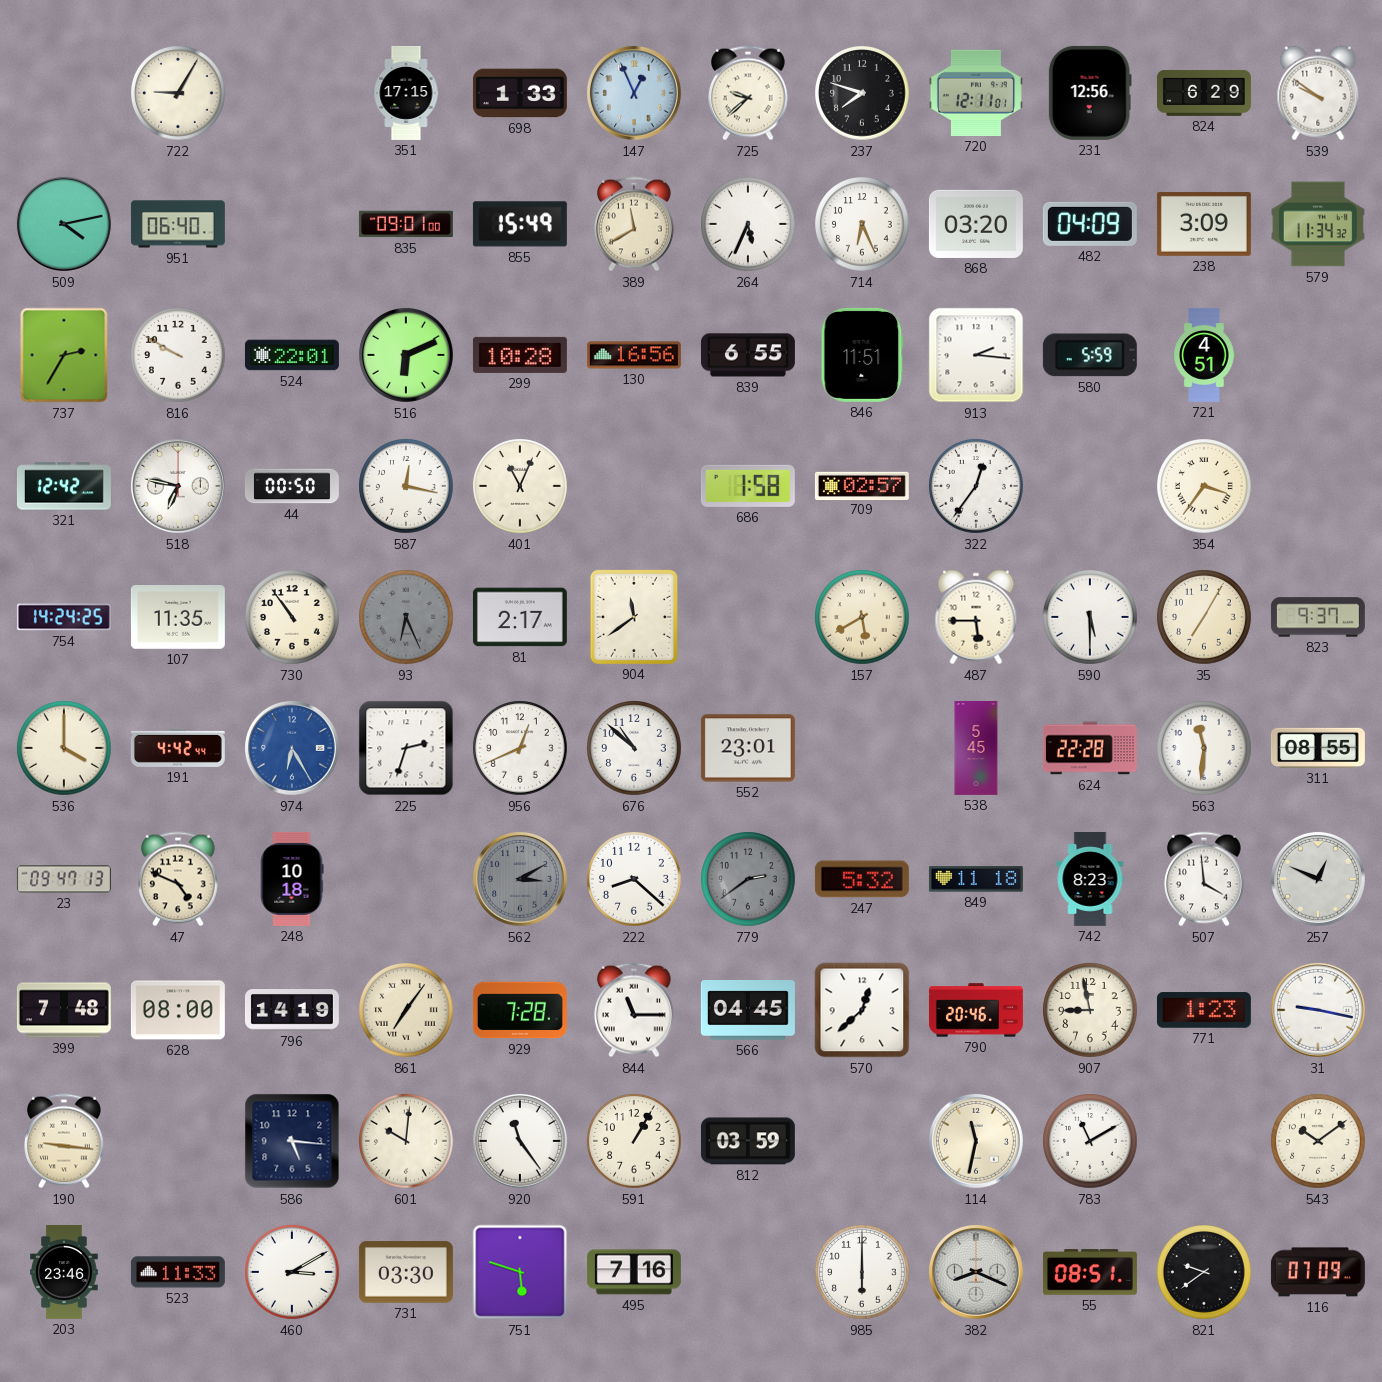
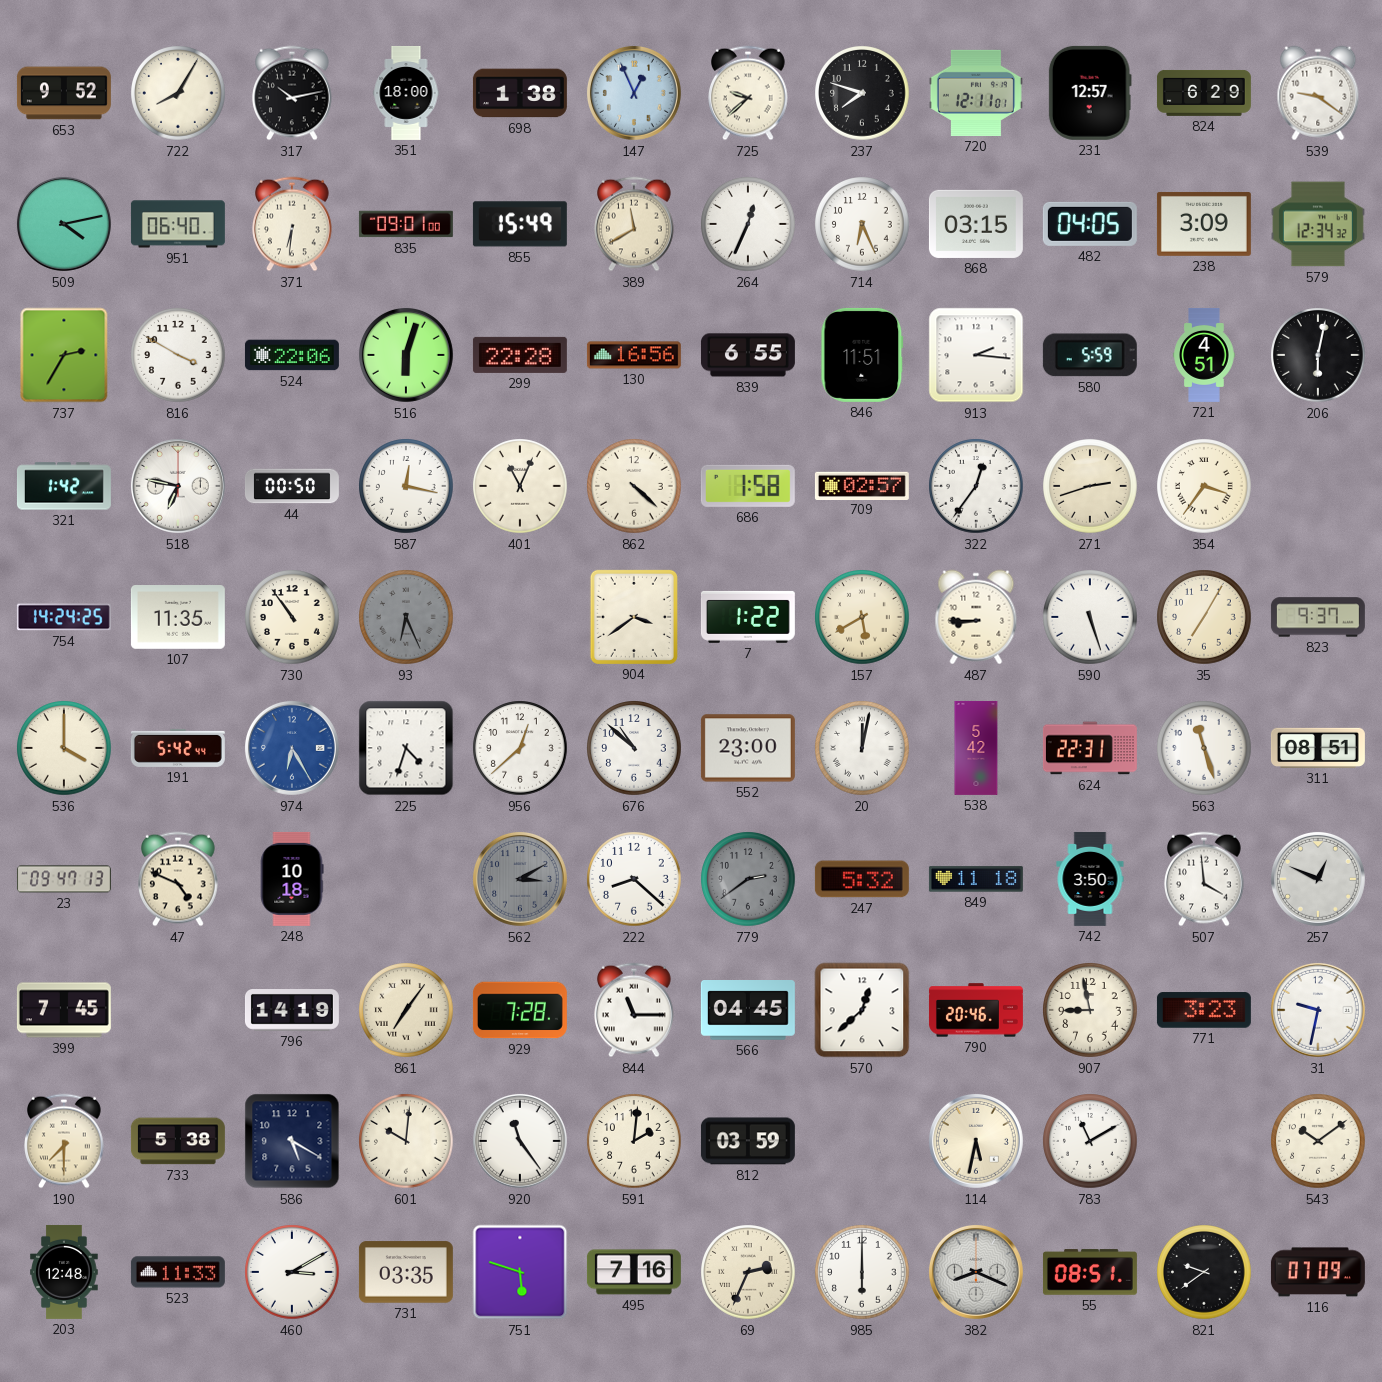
653: none -> 9:52 (64, 93)
722: 9:05 -> 8:05 (178, 93)
317: none -> 10:13 (293, 93)
351: 17:15 -> 18:00 (406, 93)
698: 1:33 -> 1:38 (520, 93)
231: 12:56 -> 12:57 (1090, 93)
539: 9:51 -> 9:21 (1318, 93)
371: none -> 6:31 (293, 224)
264: 5:34 -> 12:34 (748, 224)
868: 03:20 -> 03:15 (976, 224)
482: 04:09 -> 04:05 (1090, 224)
579: 11:34 -> 12:34 (1318, 224)
816: 9:50 -> 3:50 (178, 355)
524: 22:01 -> 22:06 (292, 355)
516: 6:11 -> 6:03 (406, 355)
299: 10:28 -> 22:28 (520, 355)
206: none -> 6:02 (1318, 355)
321: 12:42 -> 1:42 (64, 486)
862: none -> 4:22 (634, 486)
271: none -> 2:42 (1090, 486)
81: 2:17 -> none (520, 617)
904: 11:39 -> 3:39 (634, 617)
7: none -> 1:22 (748, 617)
487: 5:45 -> 8:45 (976, 617)
590: 5:30 -> 5:27 (1090, 617)
191: 4:42 -> 5:42 (178, 748)
225: 2:33 -> 4:33 (406, 748)
956: 12:41 -> 12:38 (520, 748)
552: 23:01 -> 23:00 (748, 748)
20: none -> 12:02 (862, 748)
538: 5:45 -> 5:42 (976, 748)
624: 22:28 -> 22:31 (1090, 748)
563: 11:31 -> 11:27 (1204, 748)
311: 08:55 -> 08:51 (1318, 748)
742: 8:23 -> 3:50 (1090, 879)
399: 7:48 -> 7:45 (64, 1010)
628: 08:00 -> none (178, 1010)
771: 1:23 -> 3:23 (1204, 1010)
31: 9:17 -> 9:32 (1318, 1010)
190: 9:16 -> 7:30 (65, 1141)
733: none -> 5:38 (178, 1141)
586: 5:16 -> 5:20 (292, 1141)
591: 1:05 -> 2:01 (634, 1141)
114: 11:32 -> 5:32 (976, 1141)
203: 23:46 -> 12:48 (64, 1272)
731: 03:30 -> 03:35 (406, 1272)
69: none -> 2:34 (748, 1272)
